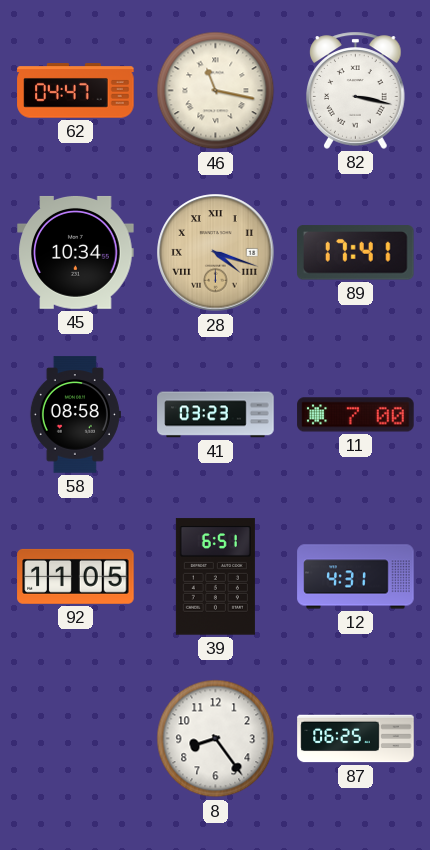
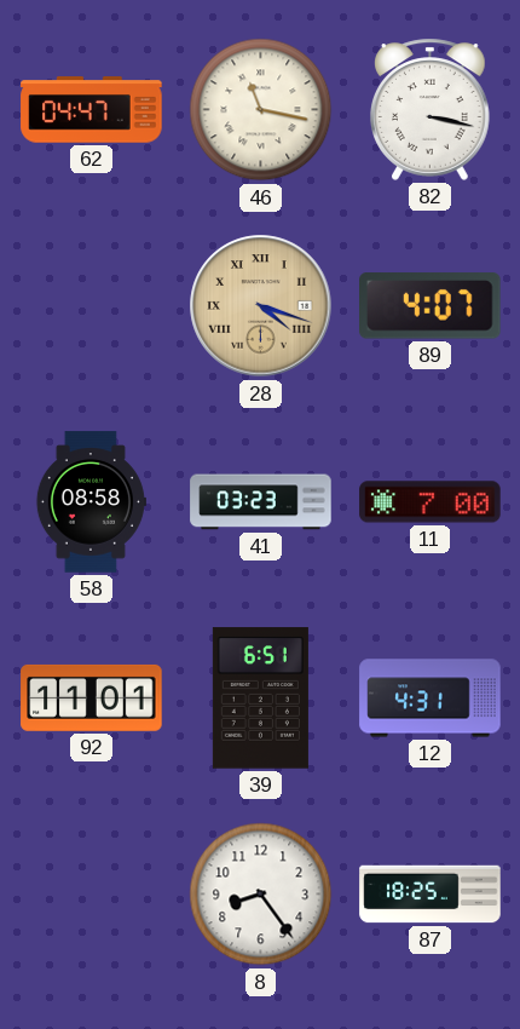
45: 10:34 -> none (76, 252)
89: 17:41 -> 4:07 (431, 306)
92: 11:05 -> 11:01 (92, 697)
87: 06:25 -> 18:25 (431, 895)
